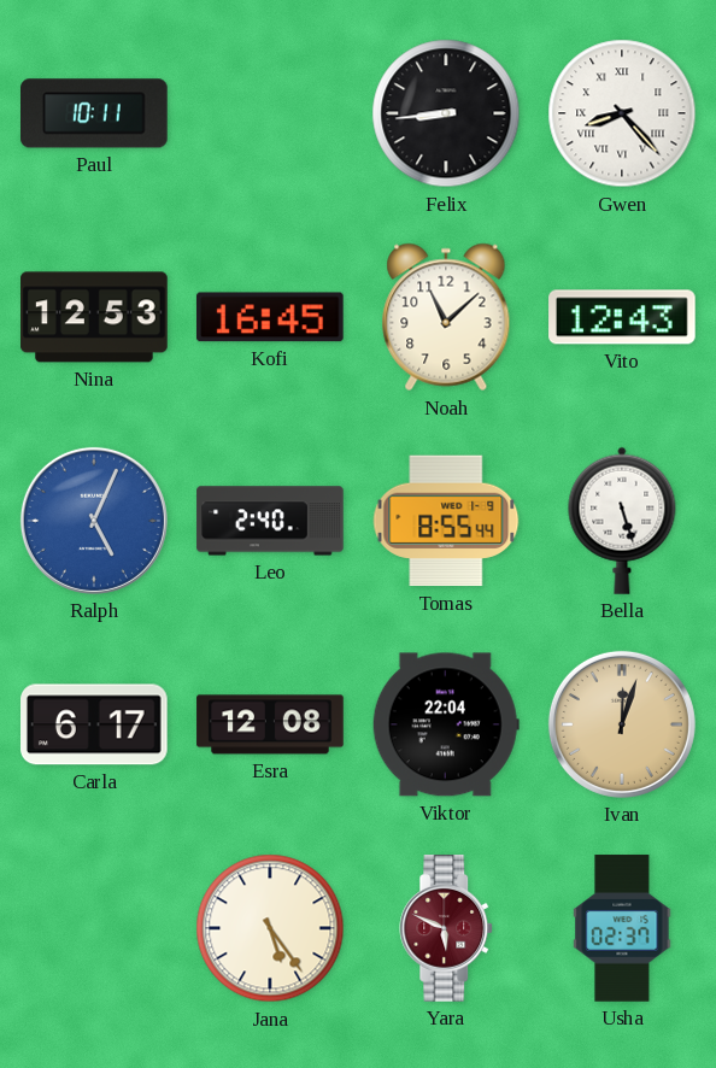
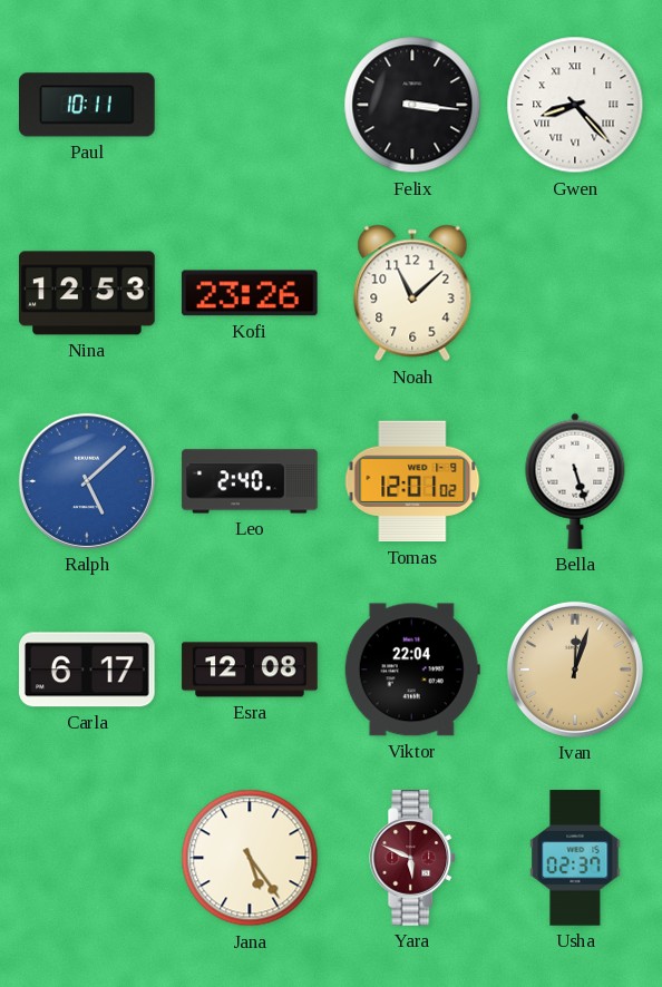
Felix: 8:44 -> 3:16 (412, 105)
Kofi: 16:45 -> 23:26 (250, 293)
Vito: 12:43 -> none (622, 317)
Ralph: 5:04 -> 5:08 (87, 481)
Tomas: 8:55 -> 12:01 (412, 481)
